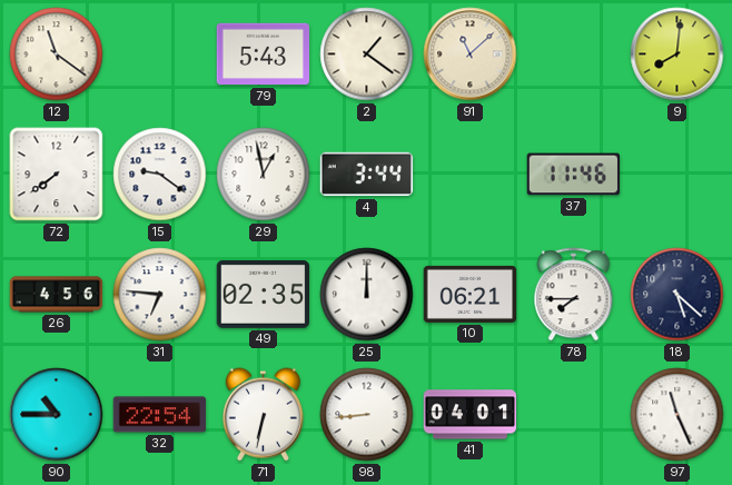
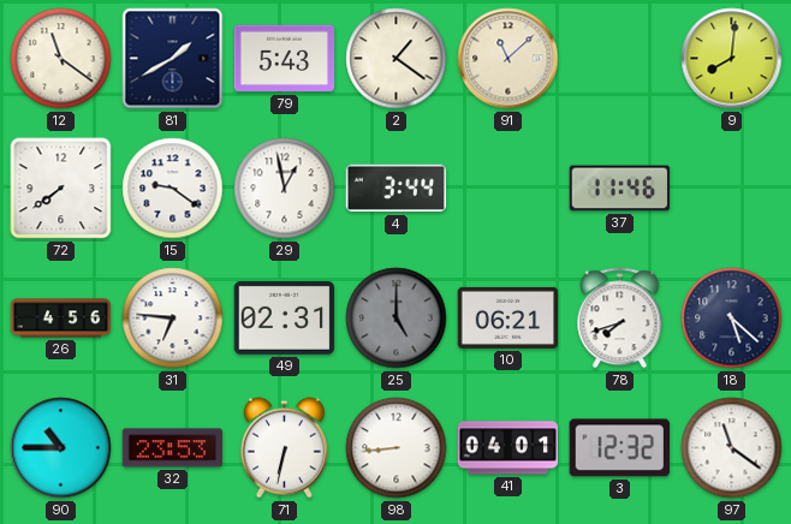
81: none -> 1:40 (173, 59)
49: 02:35 -> 02:31 (285, 317)
25: 12:00 -> 5:00 (397, 318)
25 dial: white -> grey (397, 318)
78: 7:45 -> 7:42 (620, 318)
32: 22:54 -> 23:53 (173, 448)
3: none -> 12:32 (619, 448)
97: 11:26 -> 11:21 (732, 448)
